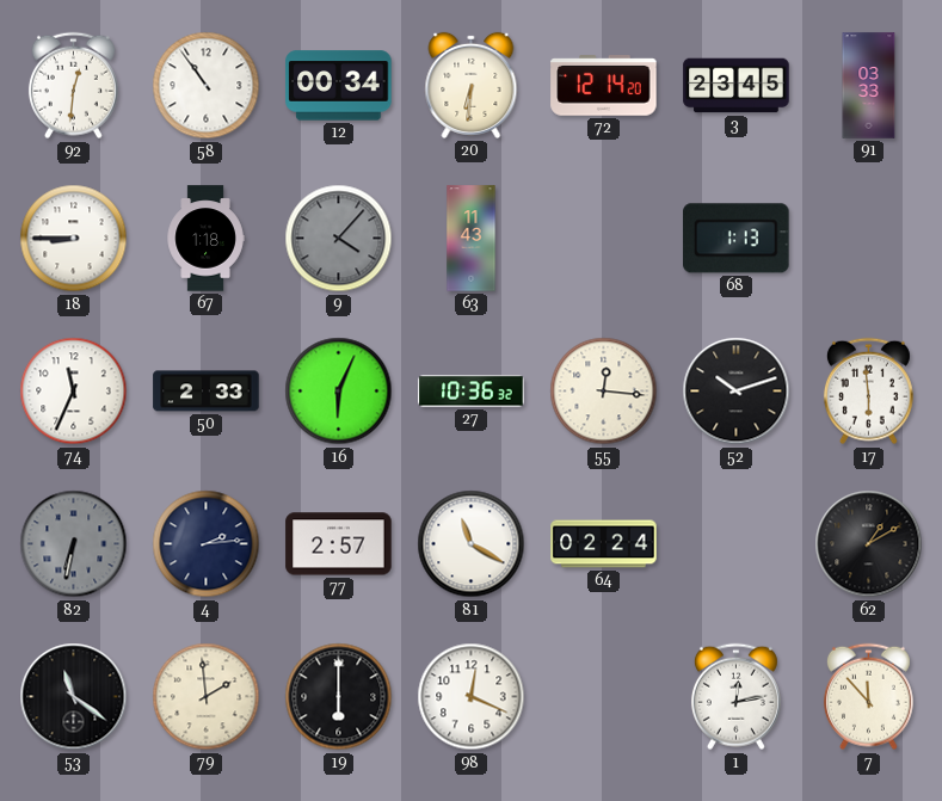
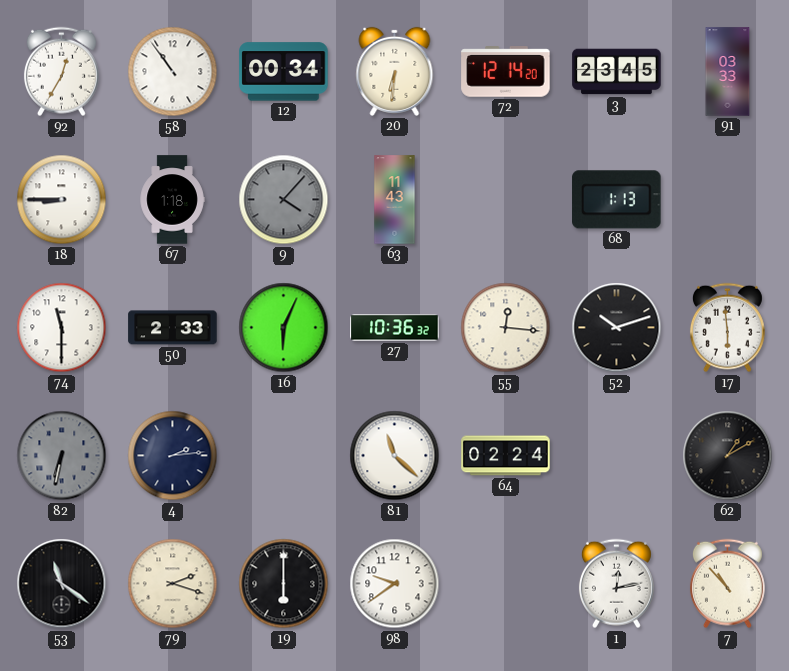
92: 12:31 -> 12:35 (61, 72)
74: 11:34 -> 11:30 (62, 328)
77: 2:57 -> none (339, 544)
81: 11:20 -> 11:22 (395, 456)
79: 1:59 -> 2:18 (173, 584)
98: 12:19 -> 9:39 (395, 584)
7: 11:53 -> 10:53 (727, 584)
